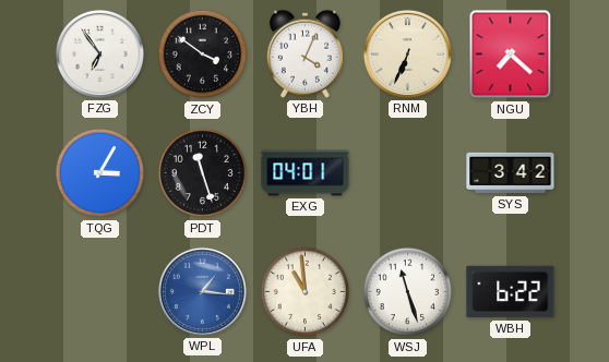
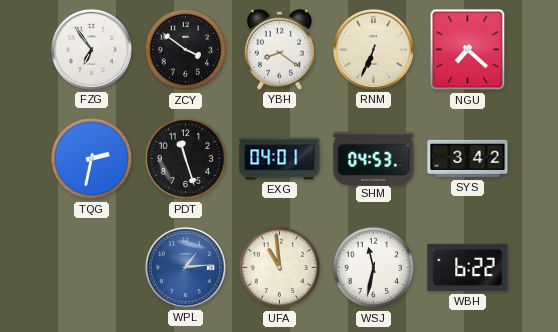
YBH: 4:04 -> 8:21 (279, 49)
TQG: 3:05 -> 2:32 (92, 159)
SHM: none -> 04:53 (374, 158)
WPL: 1:16 -> 1:14 (185, 267)
WSJ: 11:27 -> 11:32 (374, 268)
